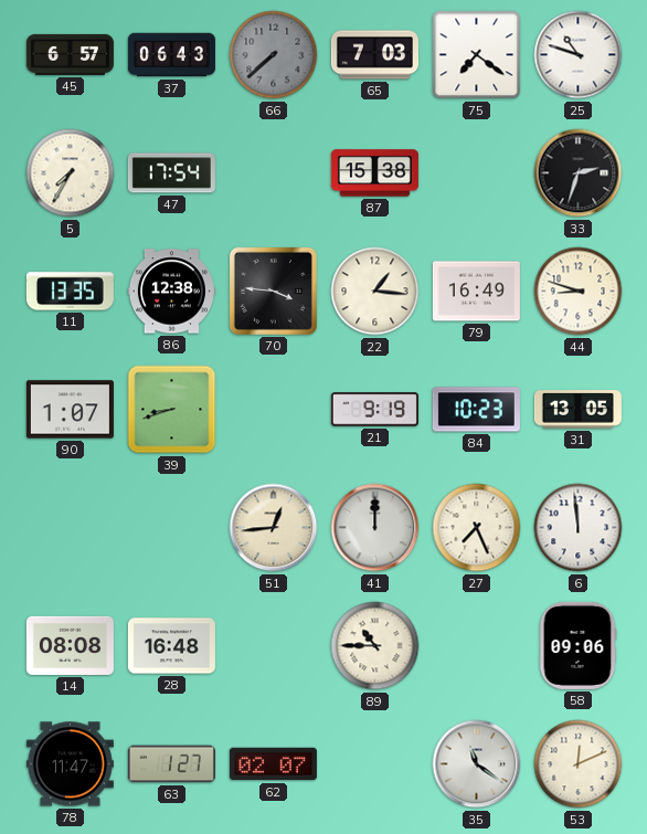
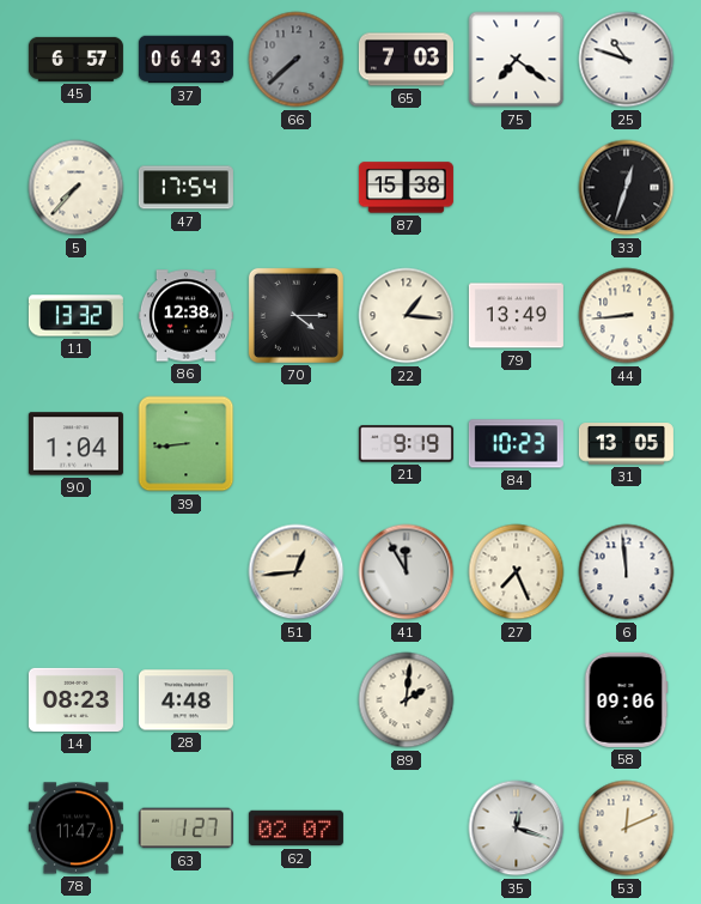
5: 7:35 -> 7:37 (77, 188)
33: 2:33 -> 12:33 (627, 188)
11: 13:35 -> 13:32 (75, 316)
70: 3:46 -> 4:15 (295, 315)
79: 16:49 -> 13:49 (516, 316)
44: 8:48 -> 8:44 (627, 316)
90: 1:07 -> 1:04 (75, 444)
39: 8:42 -> 8:44 (187, 444)
41: 12:00 -> 11:55 (407, 572)
14: 08:08 -> 08:23 (75, 699)
28: 16:48 -> 4:48 (185, 700)
89: 10:45 -> 2:01 (407, 700)
35: 11:21 -> 12:18 (517, 829)
